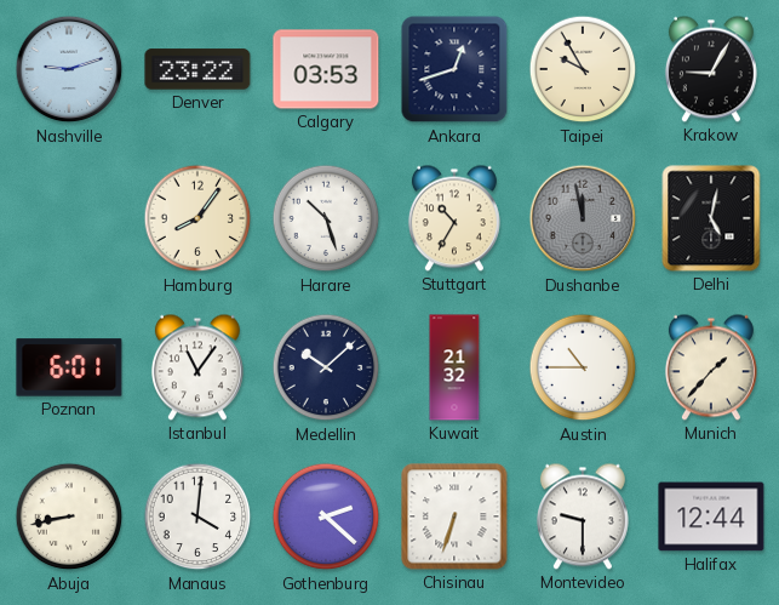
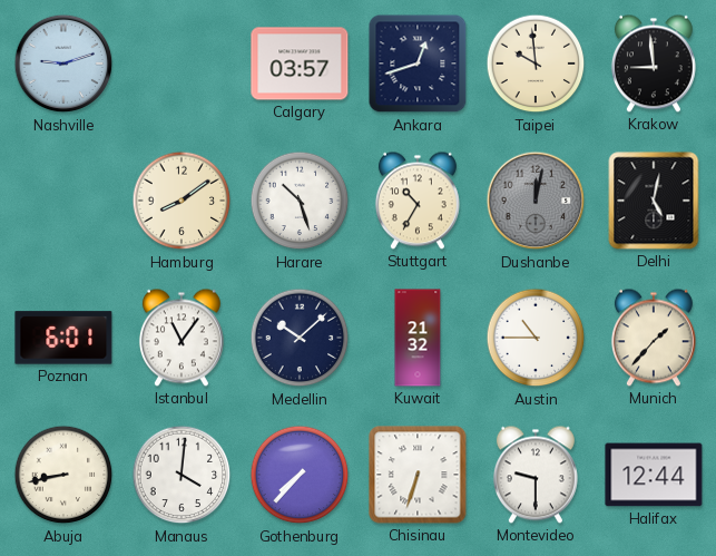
Denver: 23:22 -> none (197, 69)
Calgary: 03:53 -> 03:57 (300, 64)
Taipei: 9:55 -> 9:59 (536, 64)
Krakow: 9:05 -> 8:59 (654, 64)
Hamburg: 8:06 -> 8:09 (182, 201)
Dushanbe: 11:58 -> 12:02 (536, 201)
Gothenburg: 2:22 -> 7:37 (300, 475)
